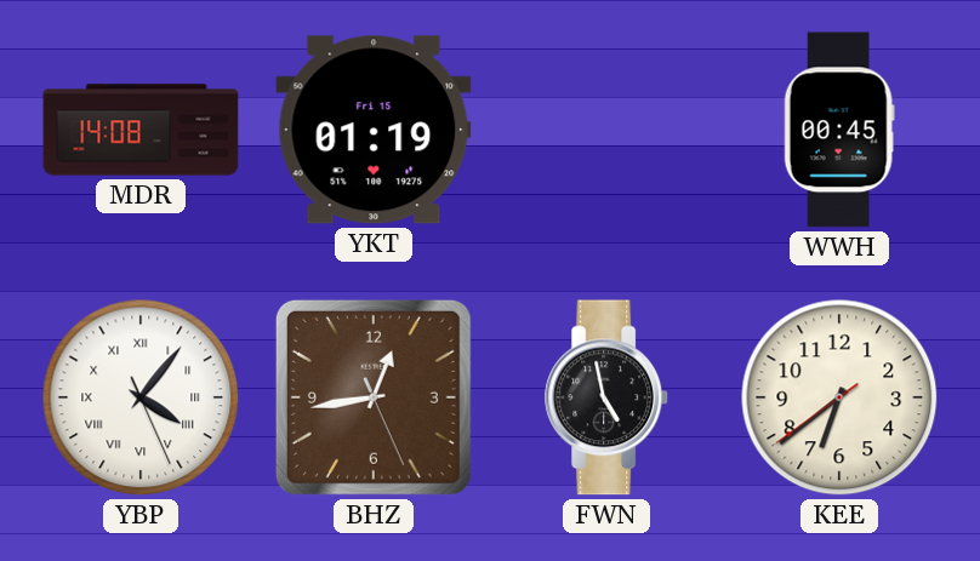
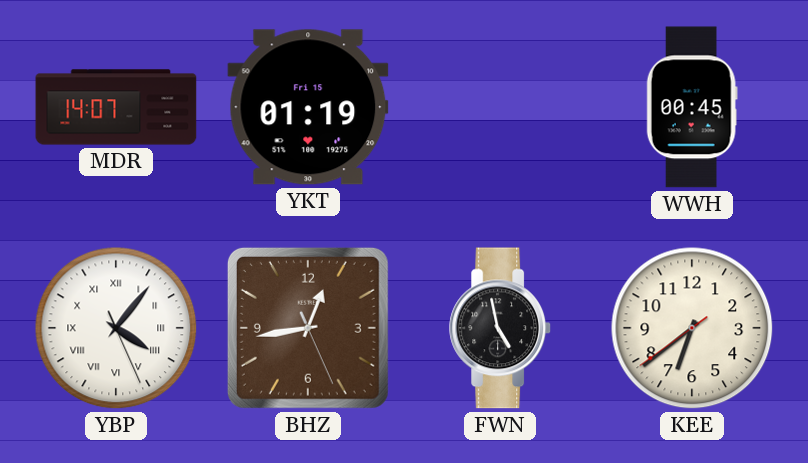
MDR: 14:08 -> 14:07 (116, 107)
